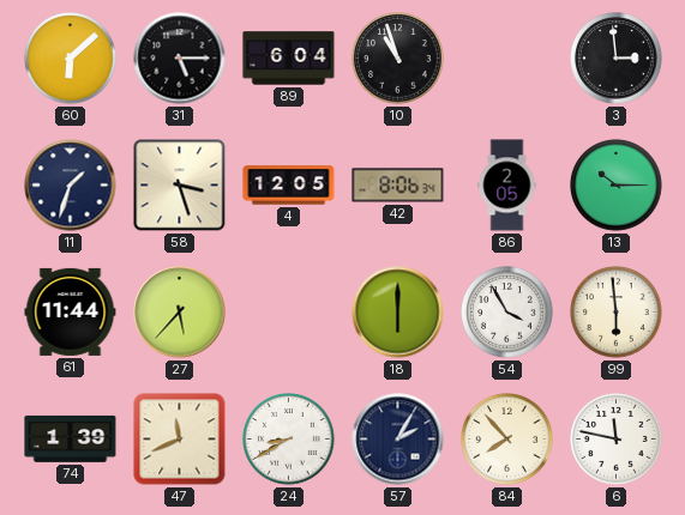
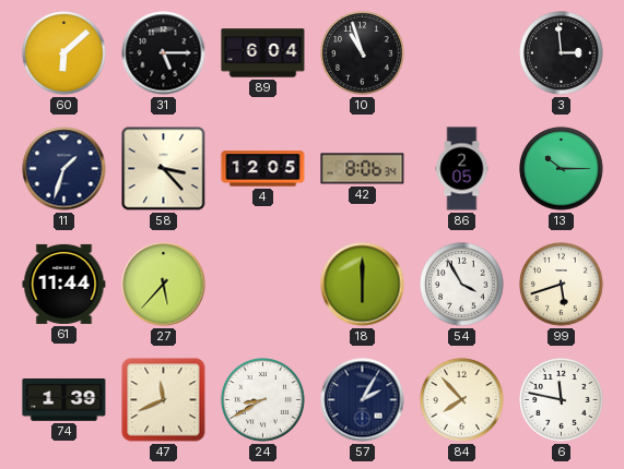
58: 3:27 -> 3:23 (164, 169)
99: 5:59 -> 5:42 (562, 285)
